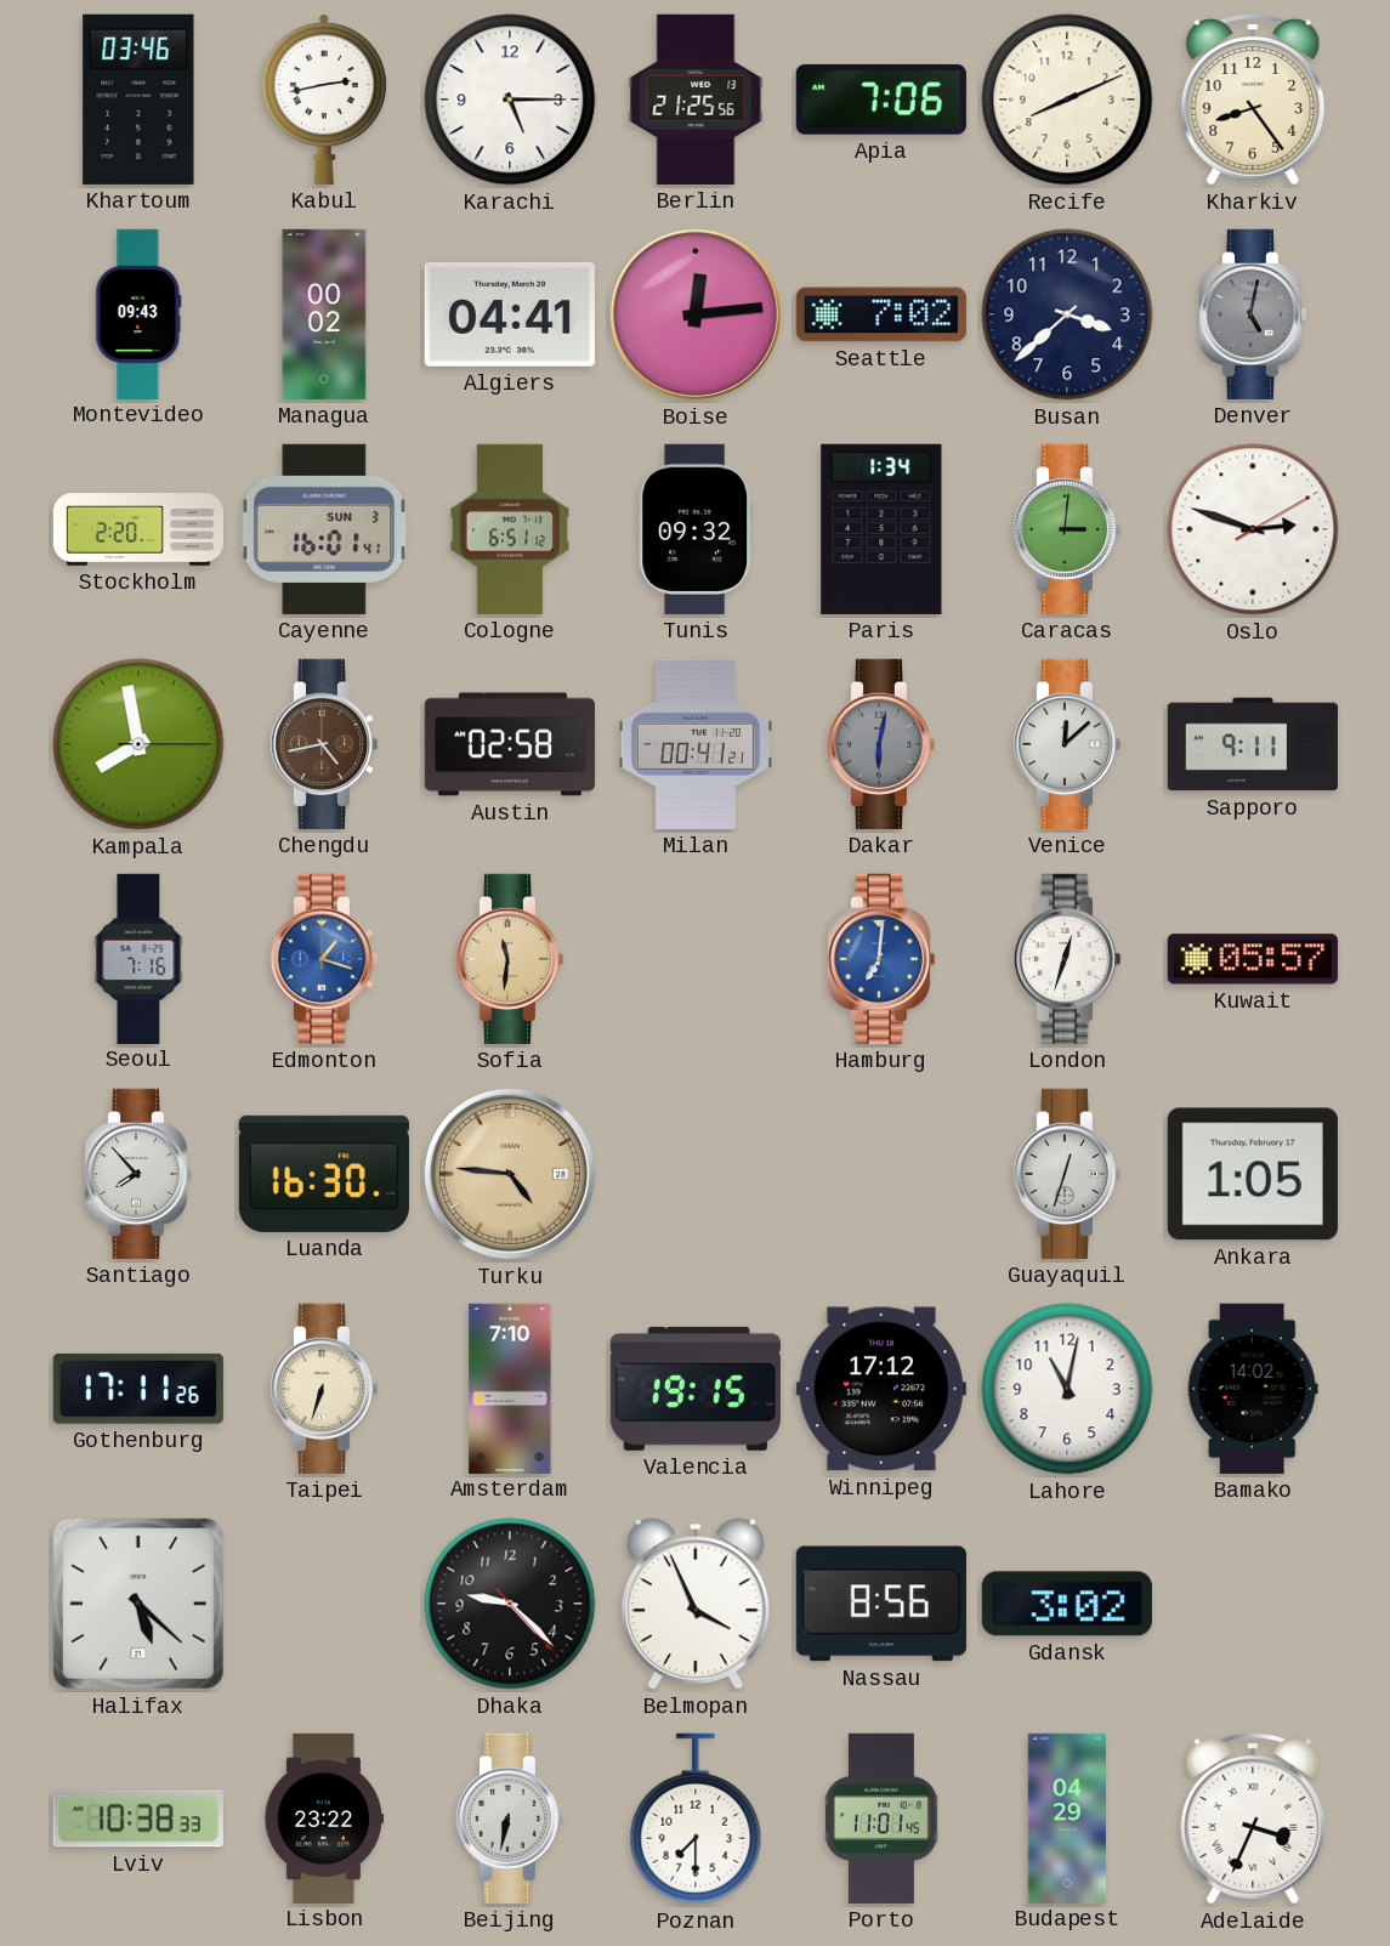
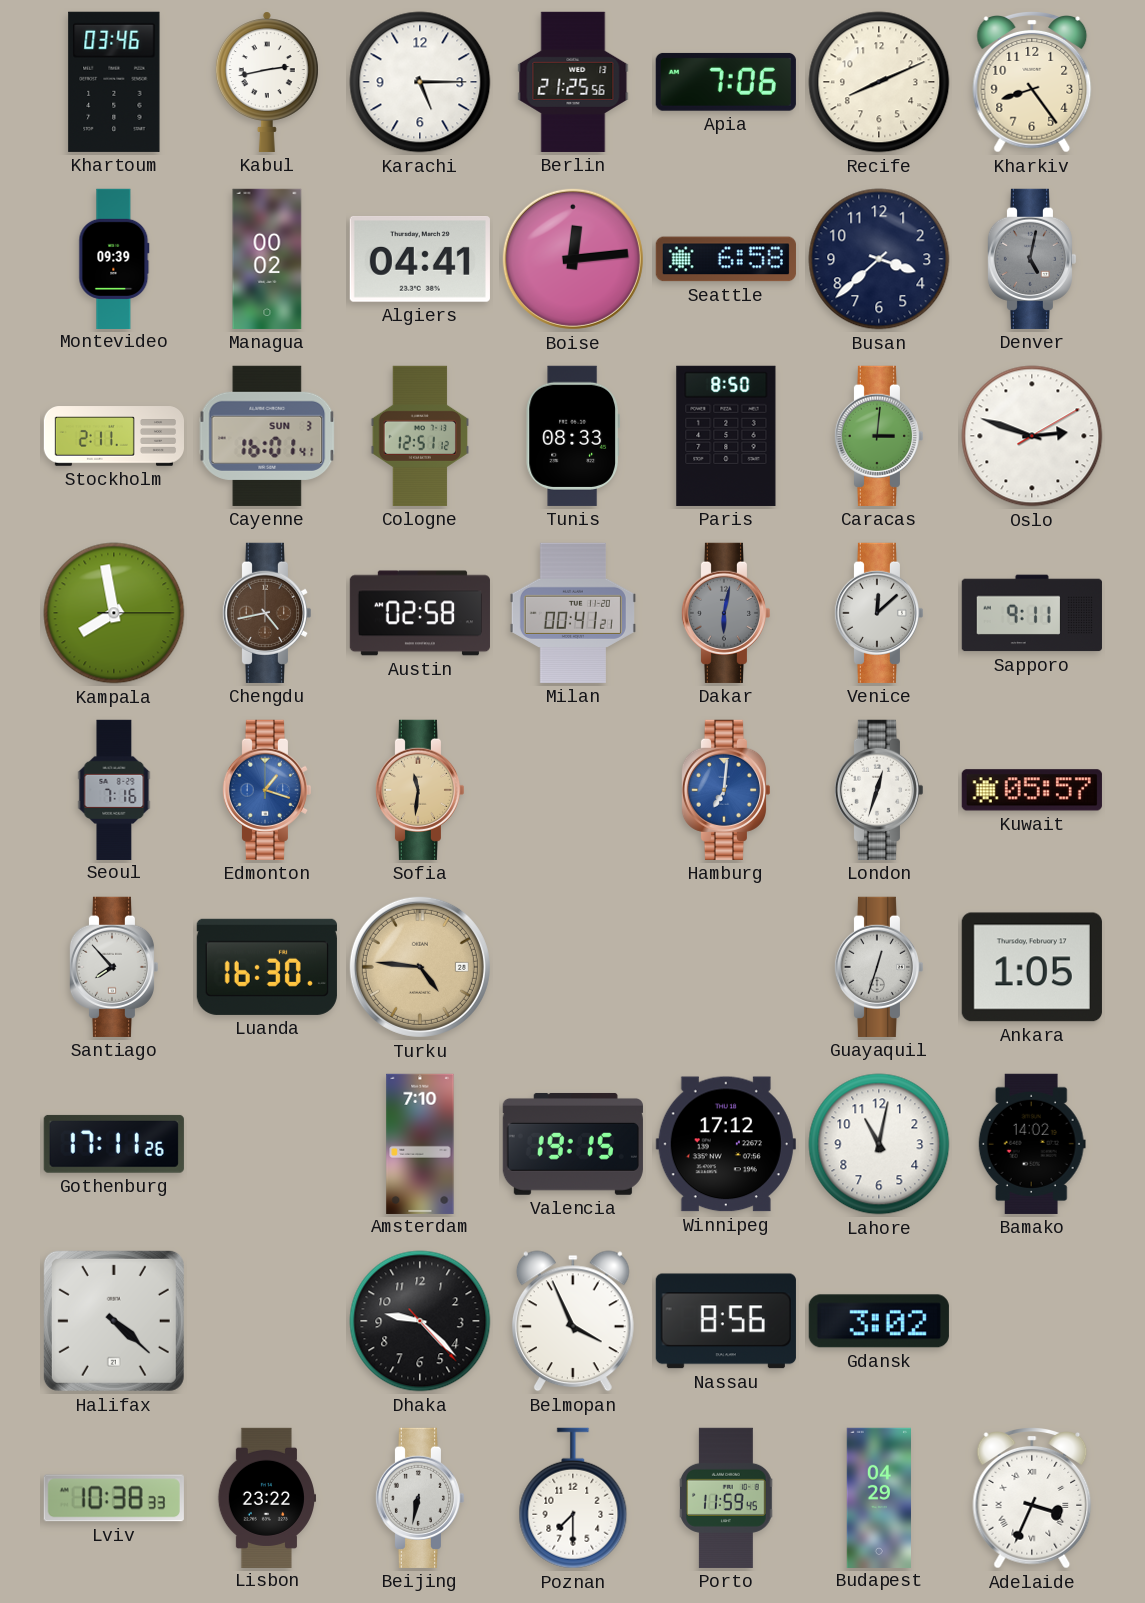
Montevideo: 09:43 -> 09:39 (114, 258)
Seattle: 7:02 -> 6:58 (726, 259)
Stockholm: 2:20 -> 2:11 (113, 436)
Cologne: 6:51 -> 12:51 (419, 436)
Tunis: 09:32 -> 08:33 (573, 436)
Paris: 1:34 -> 8:50 (726, 436)
Taipei: 6:33 -> none (323, 1389)
Halifax: 5:22 -> 4:22 (114, 1321)
Porto: 11:01 -> 11:59 (727, 1498)
